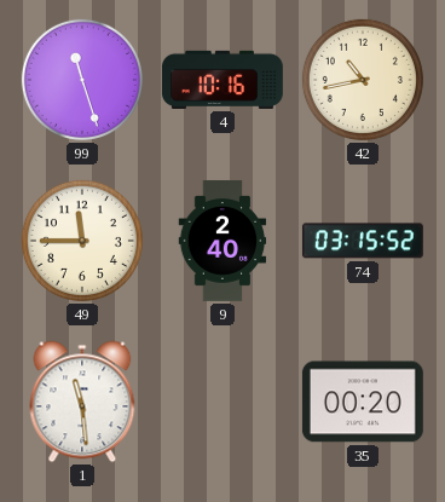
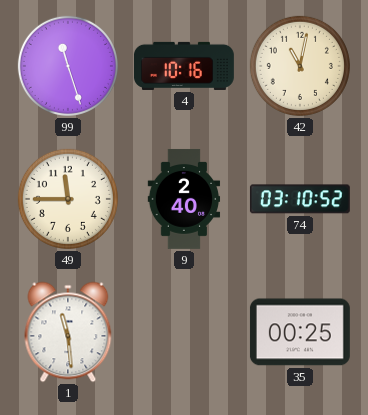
42: 10:43 -> 11:02 (300, 66)
74: 03:15 -> 03:10 (300, 199)
35: 00:20 -> 00:25 (300, 332)
